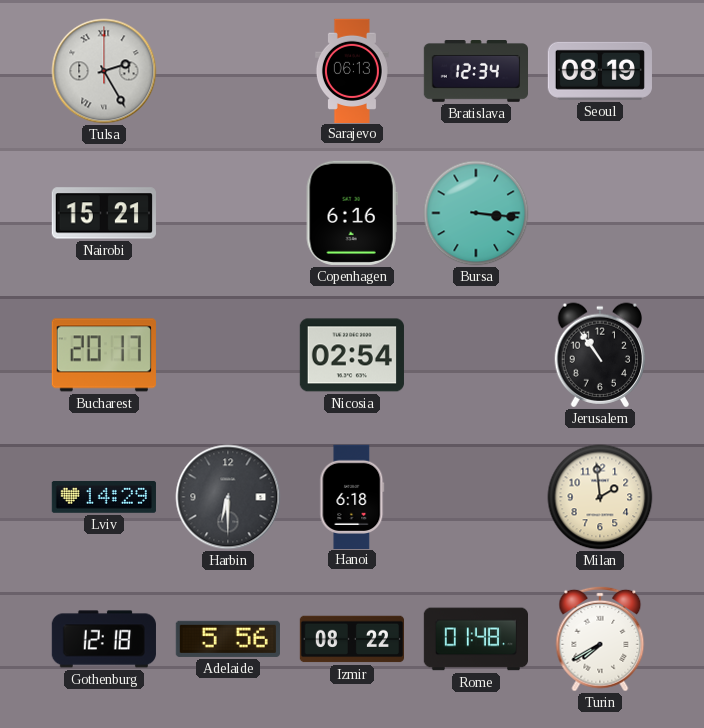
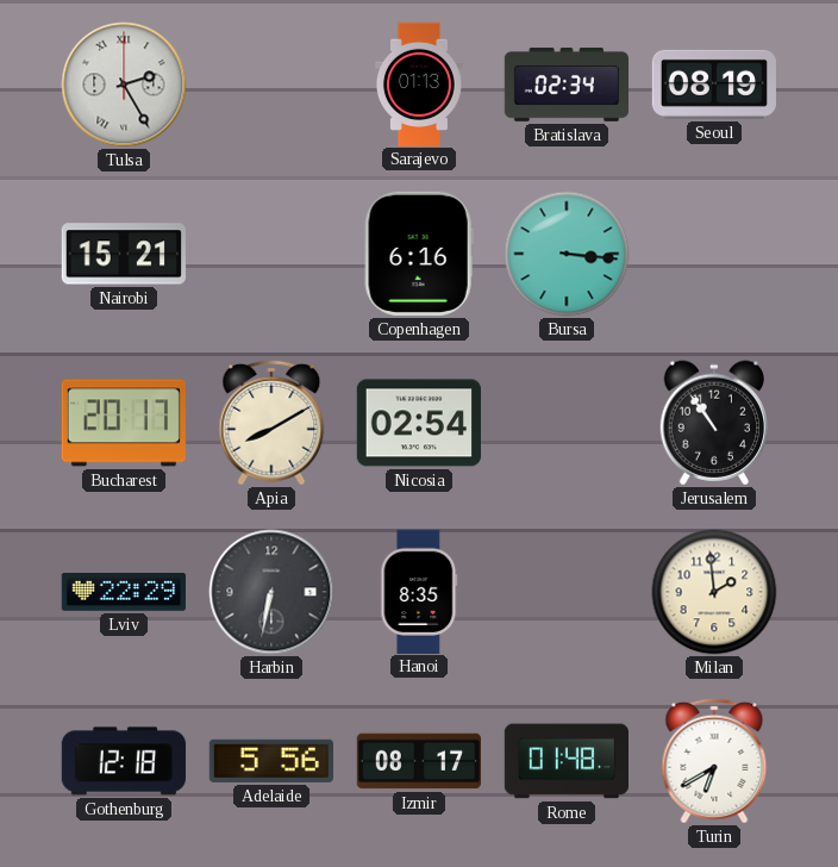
Sarajevo: 06:13 -> 01:13 (419, 83)
Bratislava: 12:34 -> 02:34 (565, 86)
Apia: none -> 8:10 (271, 423)
Lviv: 14:29 -> 22:29 (124, 592)
Harbin: 6:30 -> 6:32 (271, 592)
Hanoi: 6:18 -> 8:35 (419, 591)
Izmir: 08:22 -> 08:17 (418, 761)
Turin: 7:40 -> 6:40 (714, 761)
